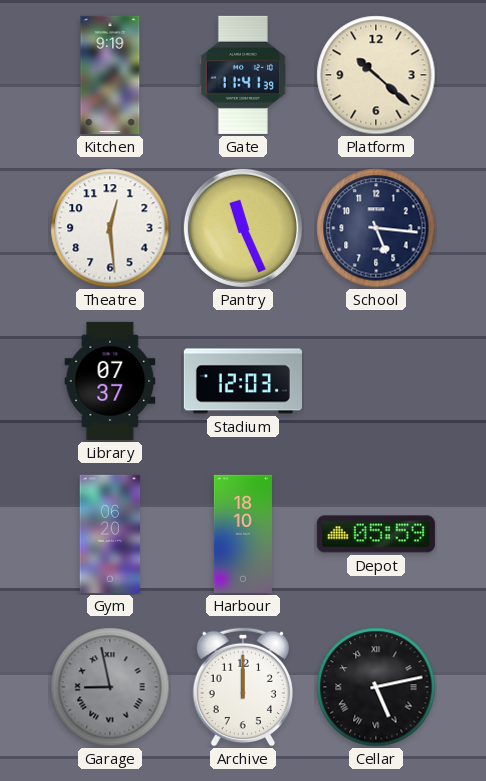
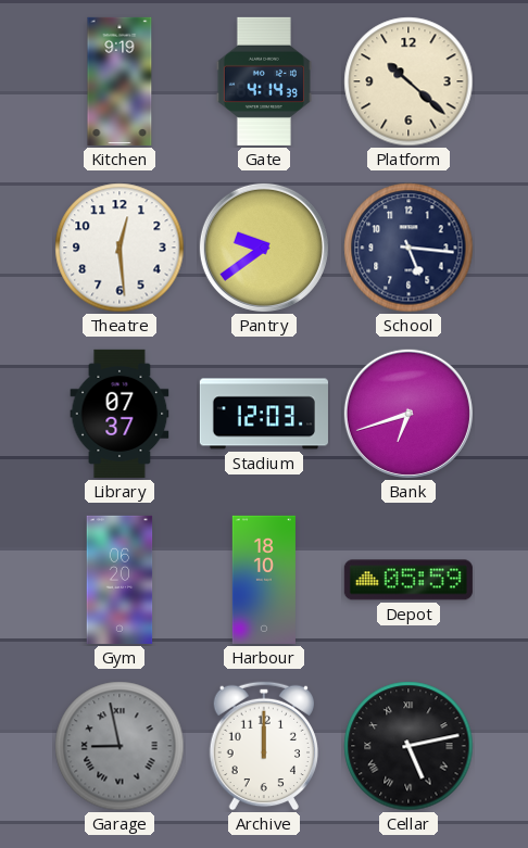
Gate: 11:41 -> 4:14 (264, 81)
Pantry: 11:26 -> 9:39 (264, 248)
Bank: none -> 6:42 (408, 414)
